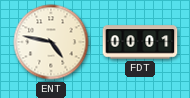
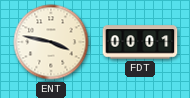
ENT: 4:47 -> 3:47 (51, 42)
